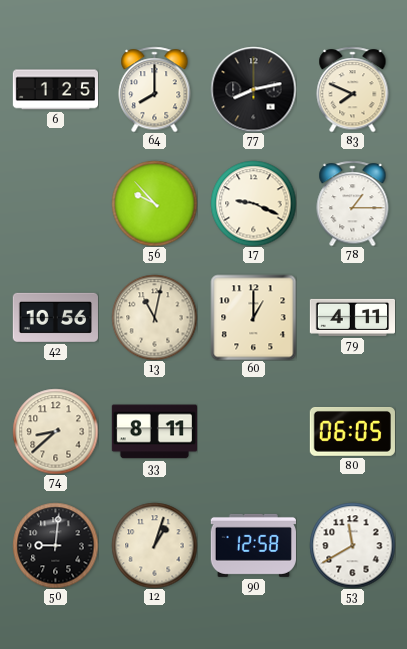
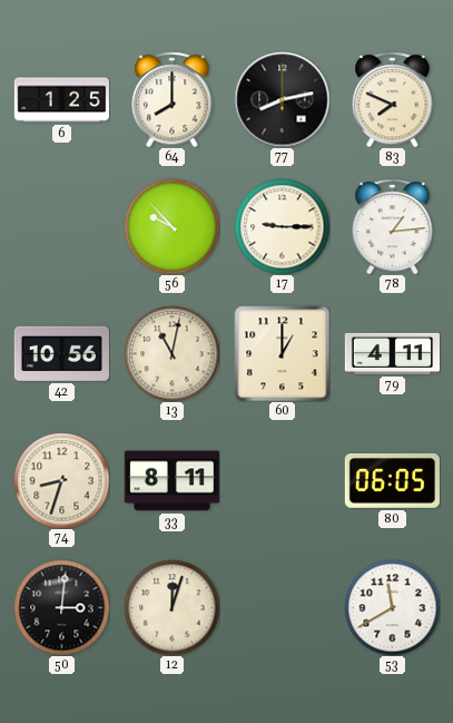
17: 9:19 -> 9:15 (282, 226)
78: 1:15 -> 1:14 (393, 226)
74: 8:38 -> 8:33 (61, 480)
50: 9:01 -> 3:01 (61, 607)
12: 1:03 -> 12:03 (171, 607)
90: 12:58 -> none (253, 545)
